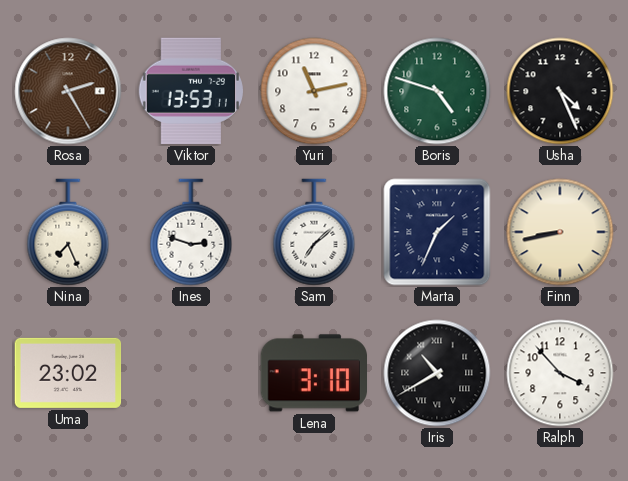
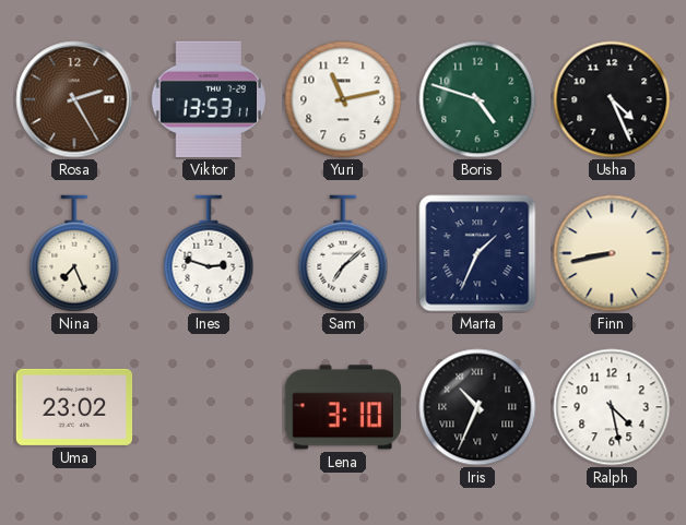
Iris: 10:40 -> 10:34 (477, 407)
Ralph: 3:53 -> 4:28 (612, 407)
